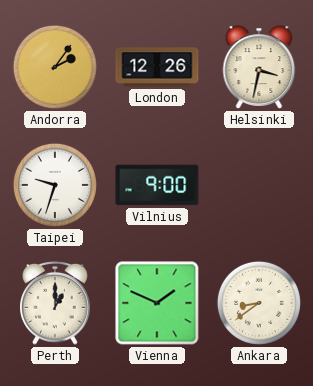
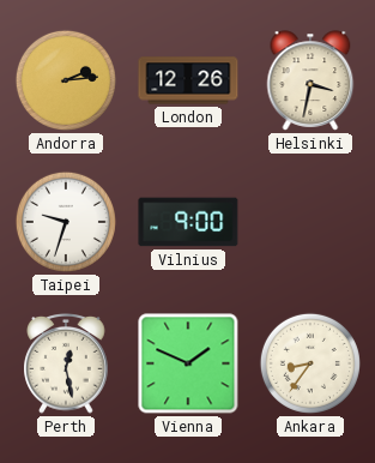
Andorra: 2:06 -> 2:14 (66, 80)
Perth: 1:00 -> 12:28 (66, 365)
Ankara: 8:39 -> 8:36 (310, 363)
